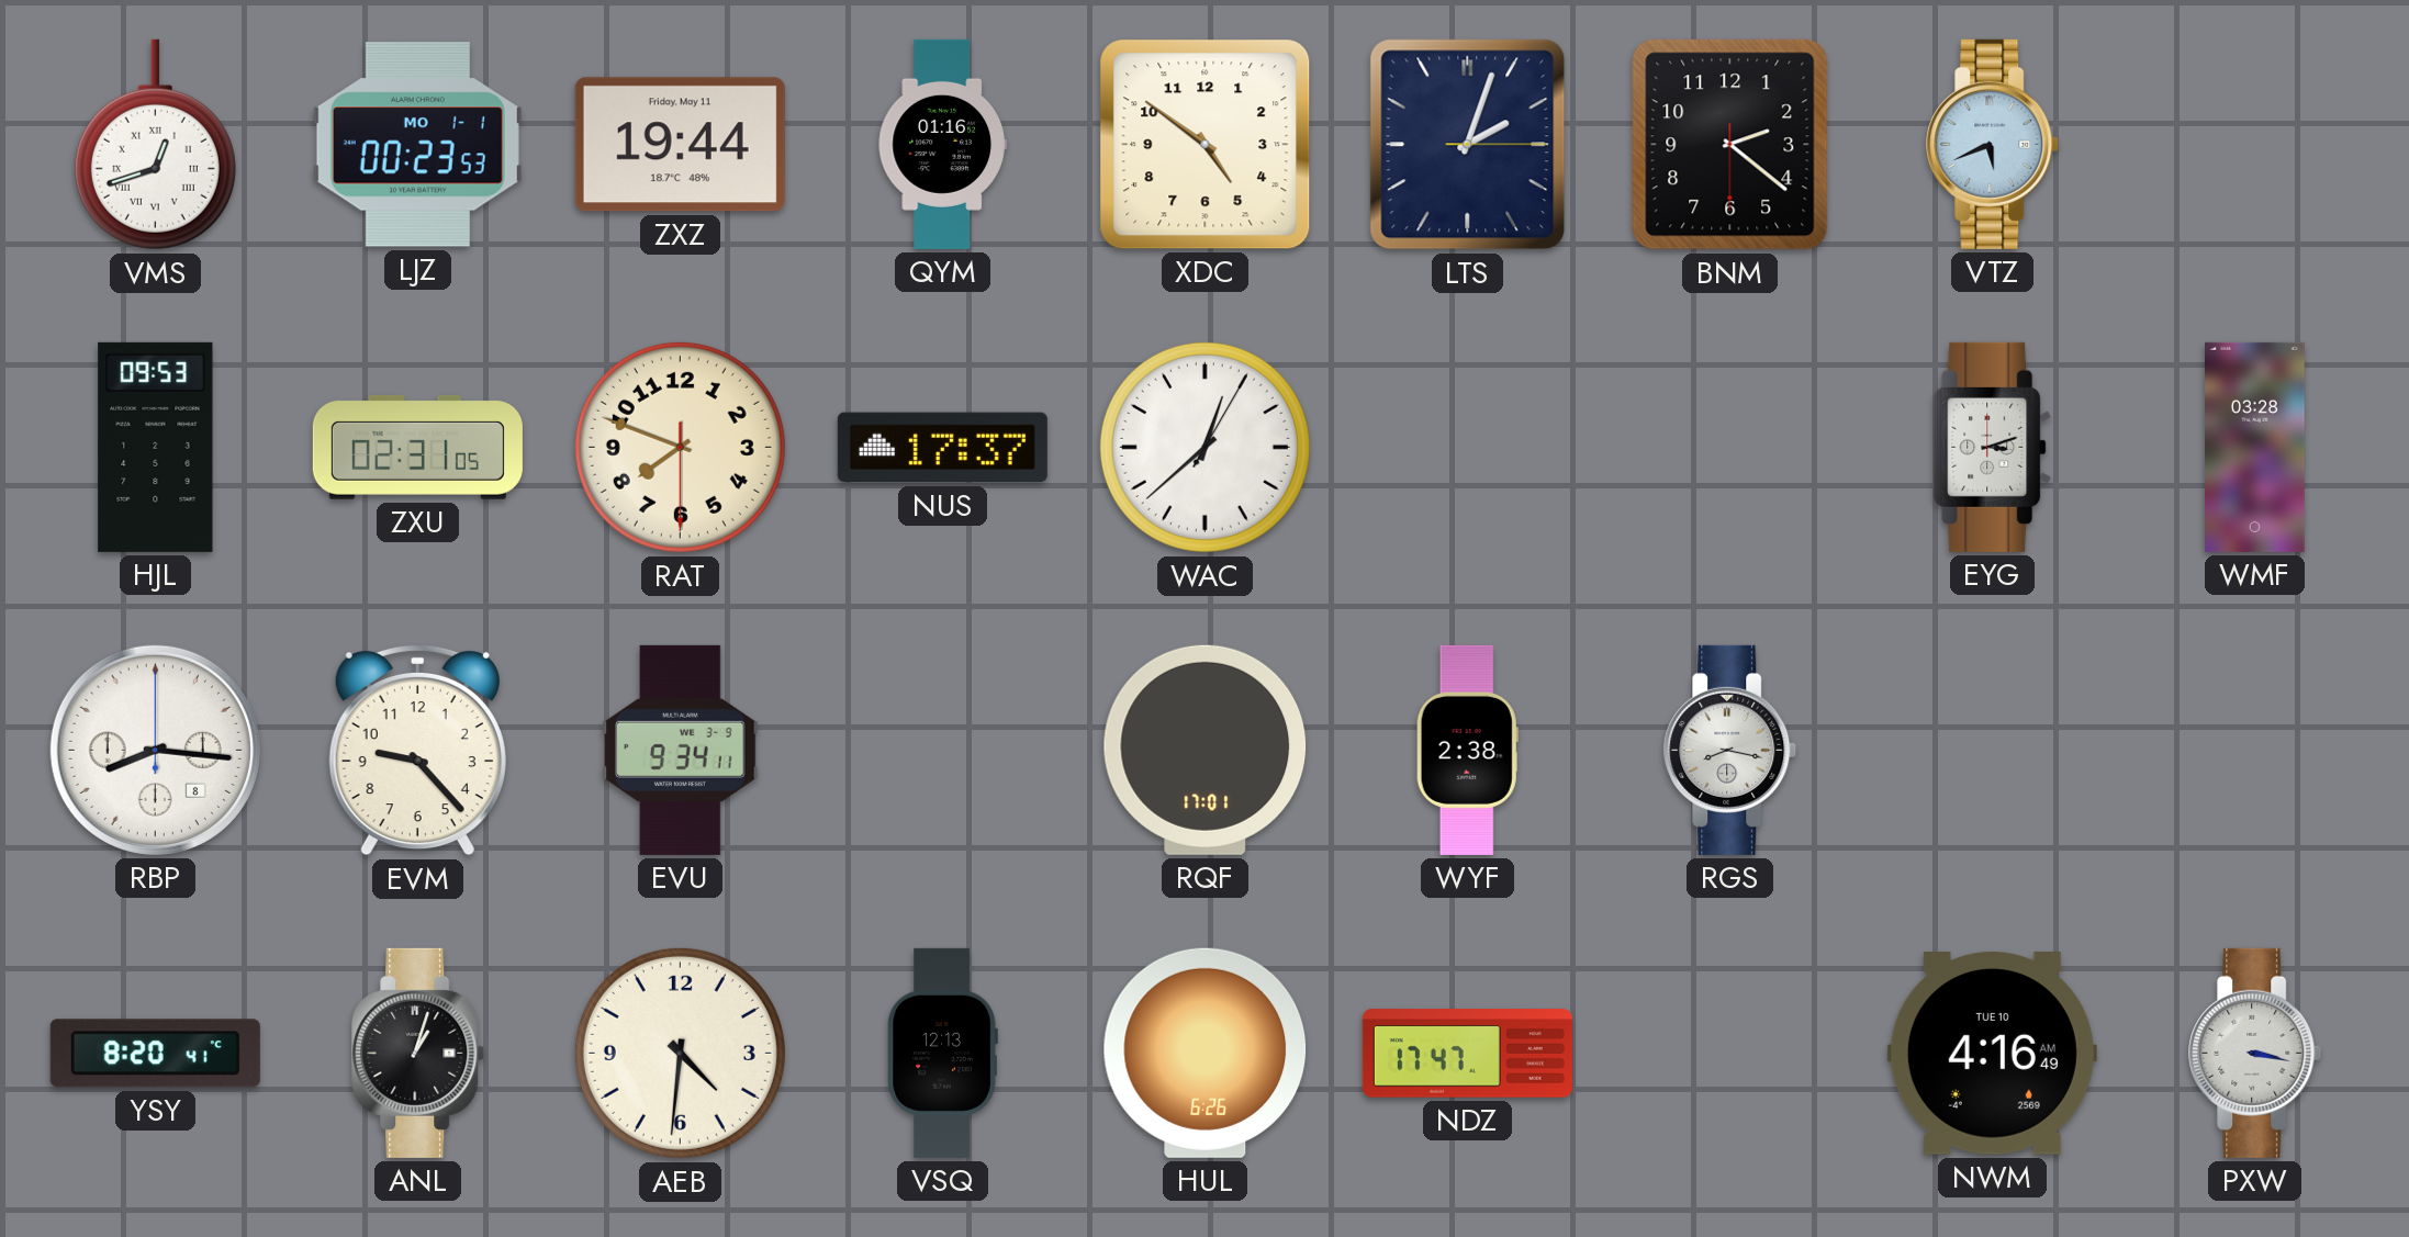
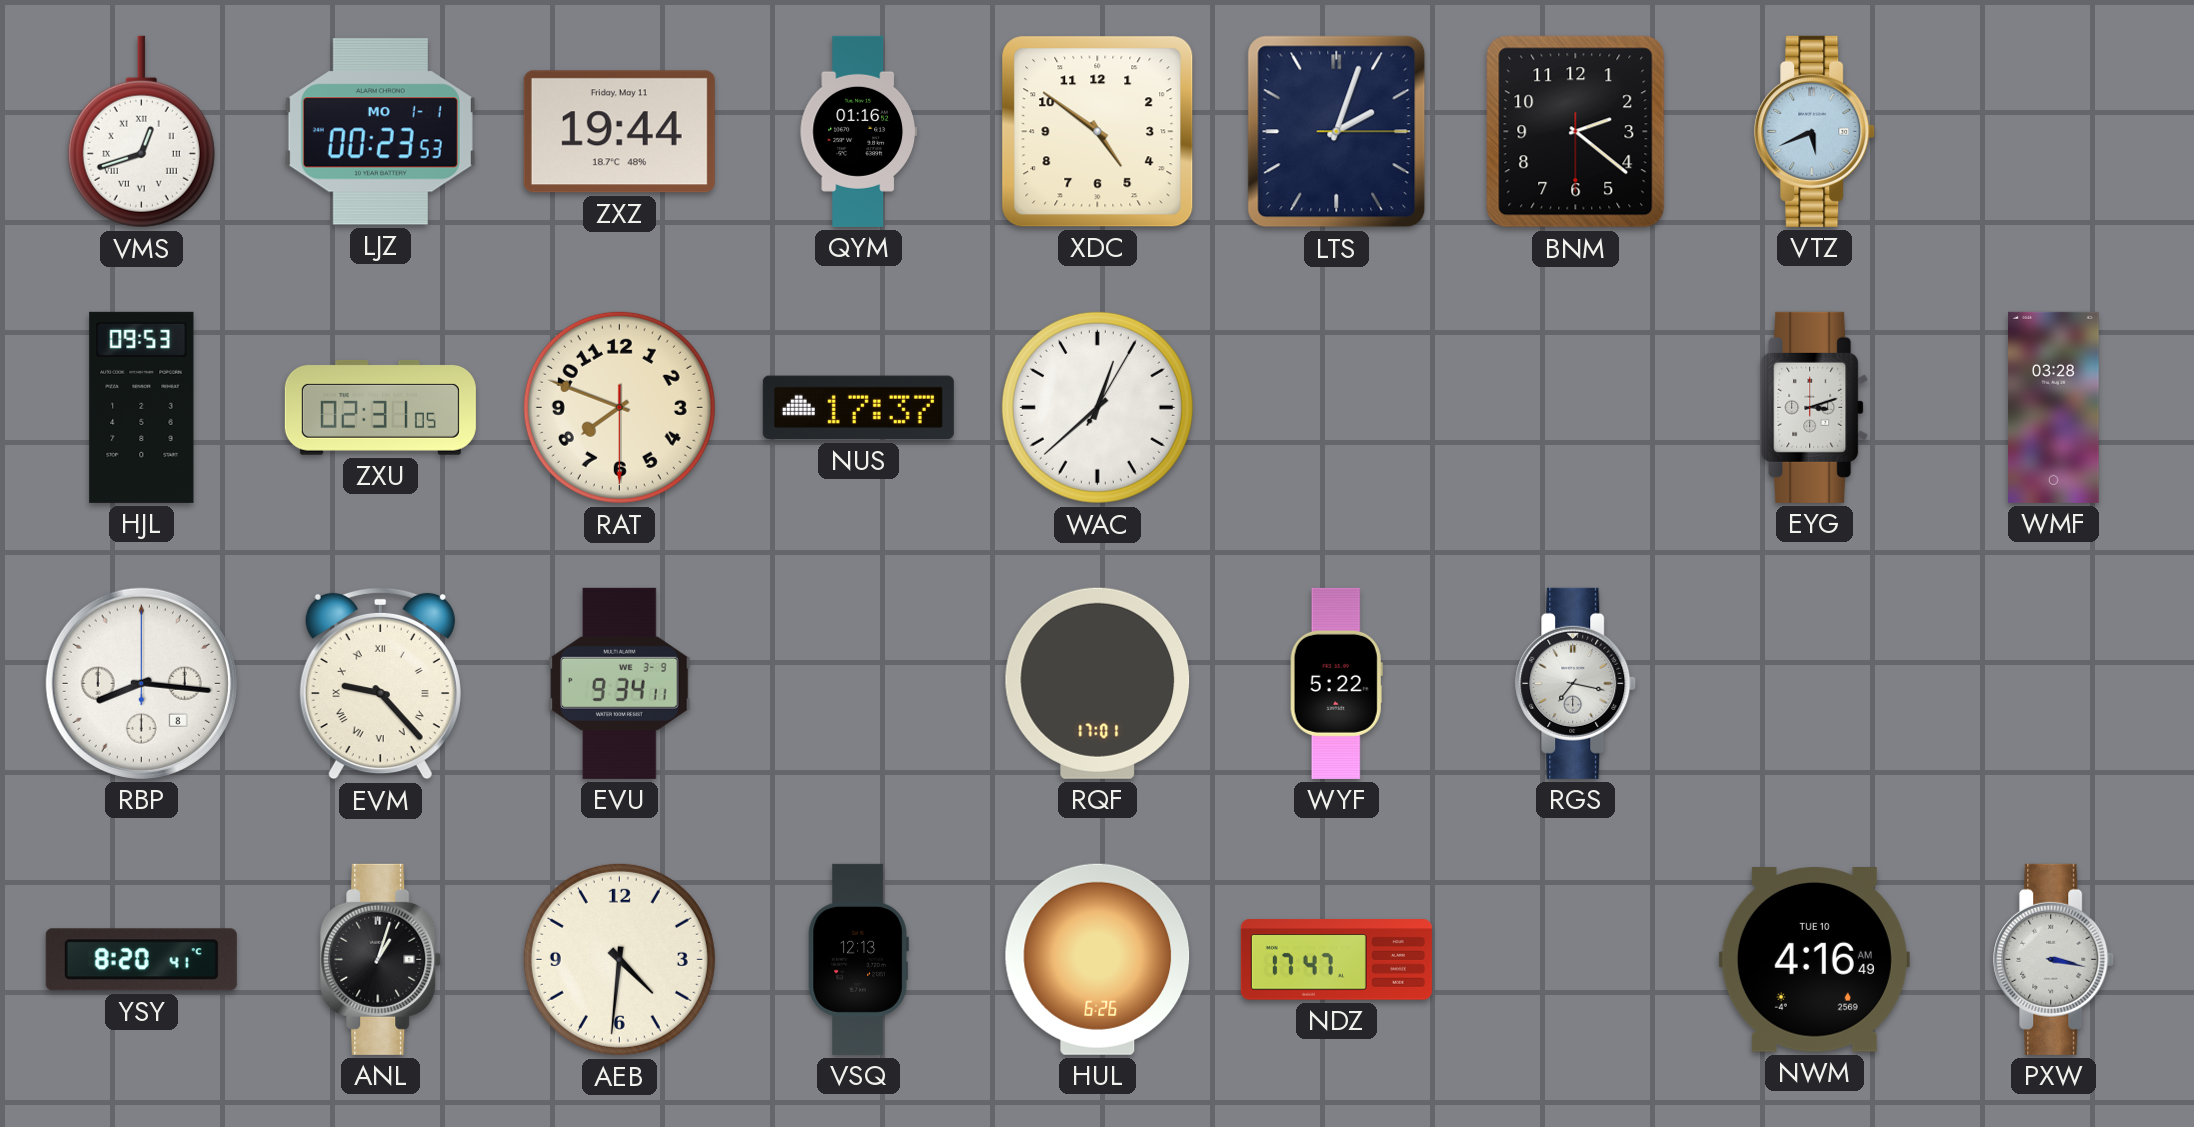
EVM numerals: Arabic -> Roman (380, 683)
WYF: 2:38 -> 5:22 (1336, 683)
RGS: 8:17 -> 7:17 (1576, 683)
